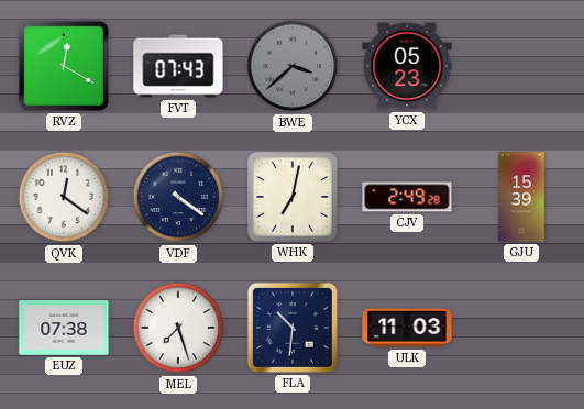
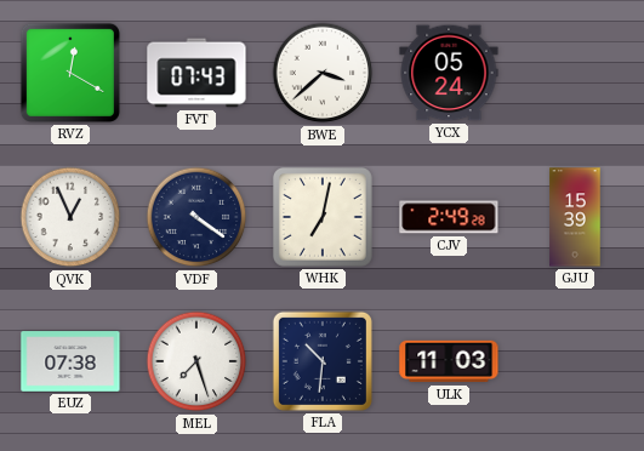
BWE dial: grey -> white (323, 73)
YCX: 05:23 -> 05:24 (449, 73)
QVK: 12:21 -> 12:56 (70, 217)
